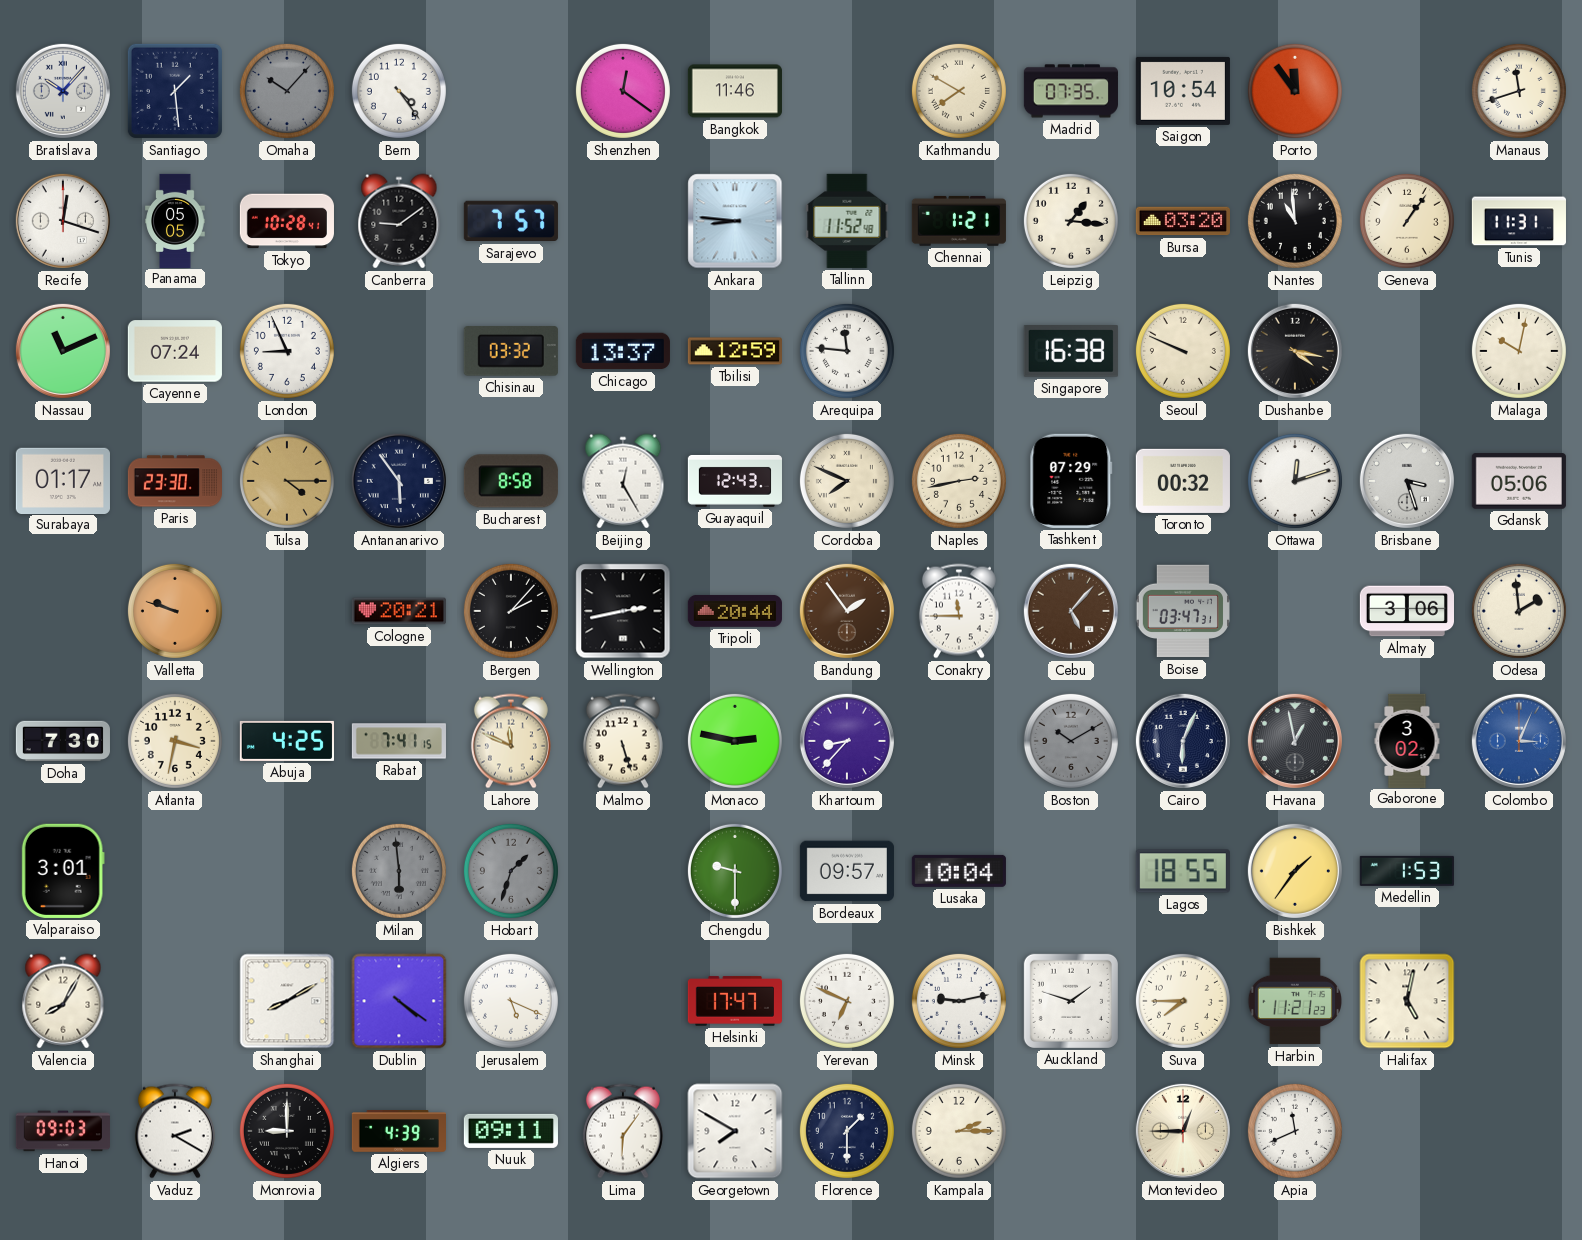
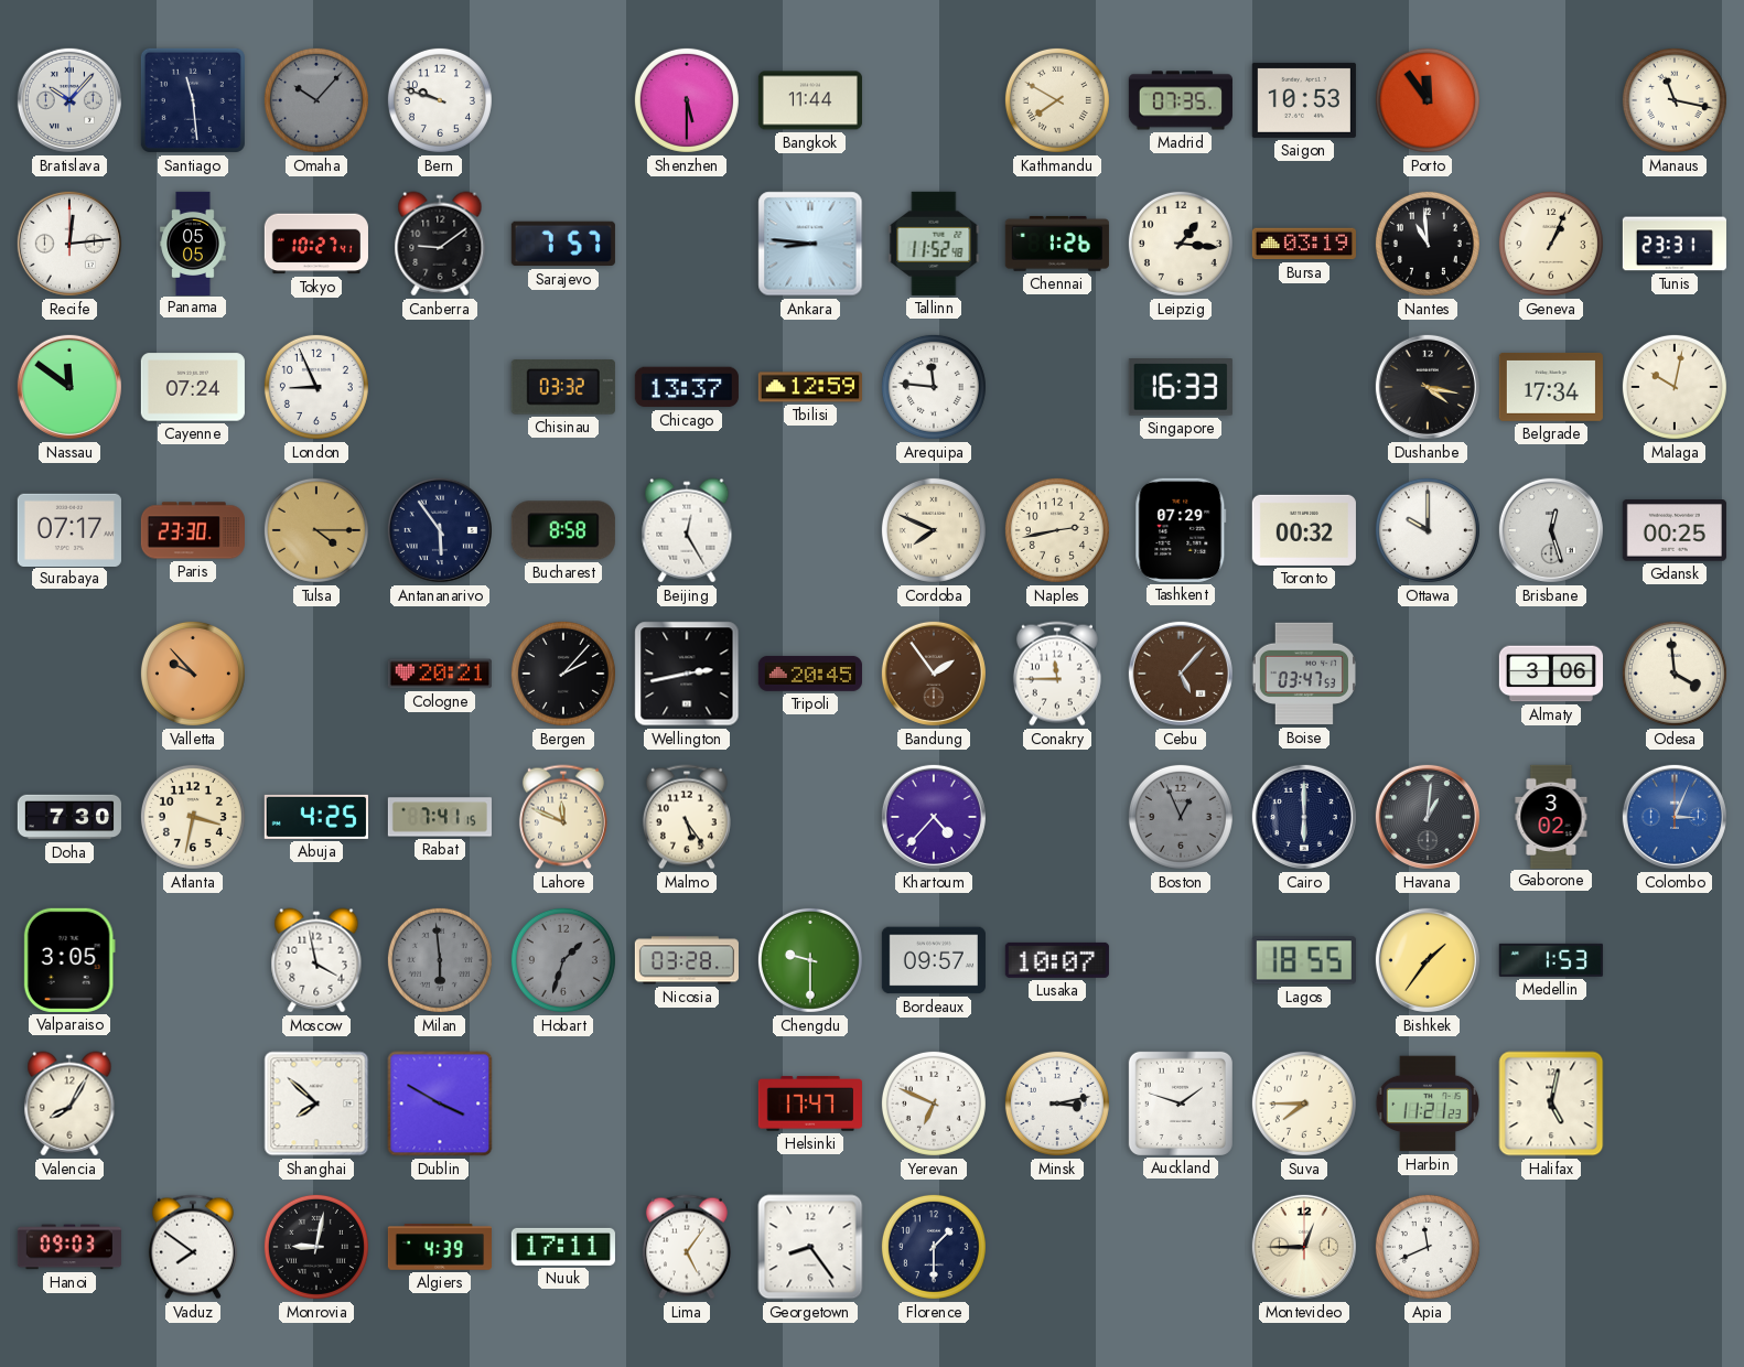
Santiago: 1:29 -> 11:29 (193, 100)
Bern: 4:24 -> 9:48 (440, 100)
Shenzhen: 12:21 -> 5:30 (687, 100)
Bangkok: 11:46 -> 11:44 (810, 100)
Saigon: 10:54 -> 10:53 (1304, 100)
Manaus: 11:42 -> 11:17 (1675, 100)
Recife: 12:18 -> 12:14 (69, 244)
Tokyo: 10:28 -> 10:27 (316, 244)
Chennai: 1:21 -> 1:26 (1057, 244)
Bursa: 03:20 -> 03:19 (1304, 244)
Geneva: 1:06 -> 1:04 (1551, 244)
Tunis: 11:31 -> 23:31 (1675, 244)
Nassau: 11:11 -> 11:51 (69, 387)
Singapore: 16:38 -> 16:33 (1181, 388)
Seoul: 9:49 -> none (1183, 351)
Belgrade: none -> 17:34 (1551, 387)
Surabaya: 01:17 -> 07:17 (69, 529)
Guayaquil: 12:43 -> none (735, 481)
Ottawa: 12:12 -> 10:00 (1428, 530)
Brisbane: 3:27 -> 12:27 (1551, 530)
Gdansk: 05:06 -> 00:25 (1675, 530)
Valletta: 9:48 -> 9:53 (193, 674)
Tripoli: 20:44 -> 20:45 (810, 674)
Boise: 03:47:31 -> 03:47:53 (1303, 674)
Odesa: 1:59 -> 3:59 (1675, 674)
Malmo: 5:27 -> 5:24 (687, 817)
Monaco: 2:47 -> none (735, 741)
Khartoum: 8:37 -> 4:37 (934, 817)
Boston: 10:10 -> 12:56 (1181, 817)
Cairo: 6:04 -> 6:00 (1304, 817)
Havana: 12:58 -> 1:01 (1428, 817)
Valparaiso: 3:01 -> 3:05 (69, 960)
Moscow: none -> 3:58 (316, 960)
Nicosia: none -> 03:28 (687, 960)
Lusaka: 10:04 -> 10:07 (1057, 960)
Shanghai: 8:10 -> 7:52 (316, 1104)
Dublin: 4:21 -> 3:50 (440, 1104)
Jerusalem: 5:19 -> none (511, 1001)
Minsk: 9:13 -> 3:13 (1057, 1104)
Vaduz: 2:20 -> 7:51 (193, 1247)
Monrovia: 9:00 -> 9:02 (316, 1247)
Nuuk: 09:11 -> 17:11 (563, 1247)
Lima: 6:06 -> 5:06 (687, 1247)
Georgetown: 7:50 -> 8:24 (810, 1247)
Kampala: 2:15 -> none (959, 1131)
